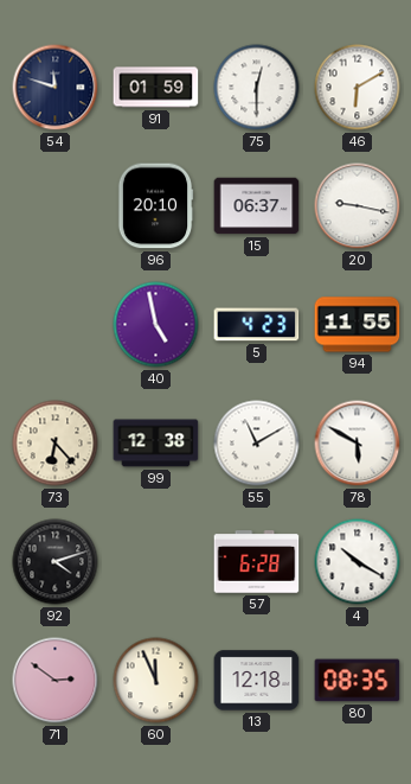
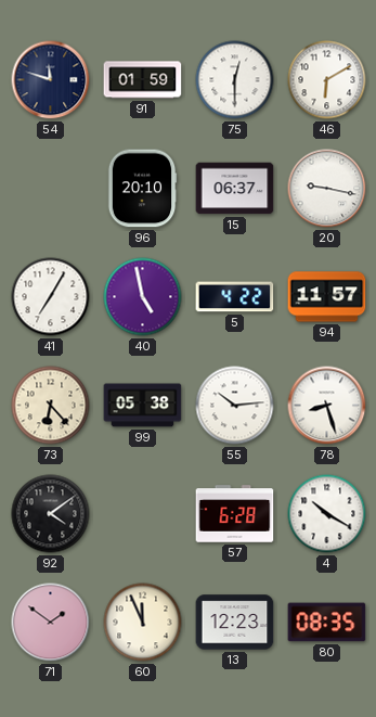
41: none -> 7:05 (51, 297)
5: 4:23 -> 4:22 (235, 297)
94: 11:55 -> 11:57 (327, 297)
99: 12:38 -> 05:38 (143, 406)
55: 11:10 -> 10:14 (235, 406)
78: 5:50 -> 8:27 (327, 406)
92: 4:12 -> 4:09 (51, 514)
71: 2:51 -> 1:51 (51, 623)
13: 12:18 -> 12:23 (235, 623)
